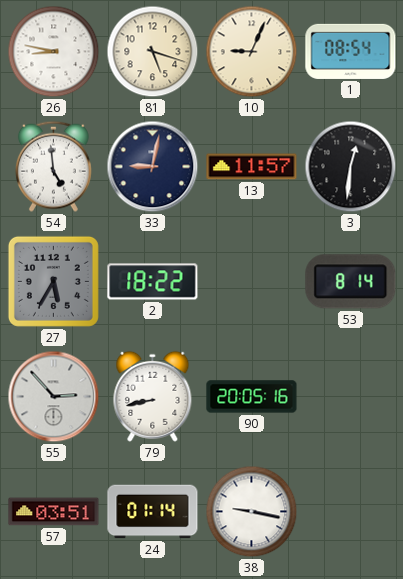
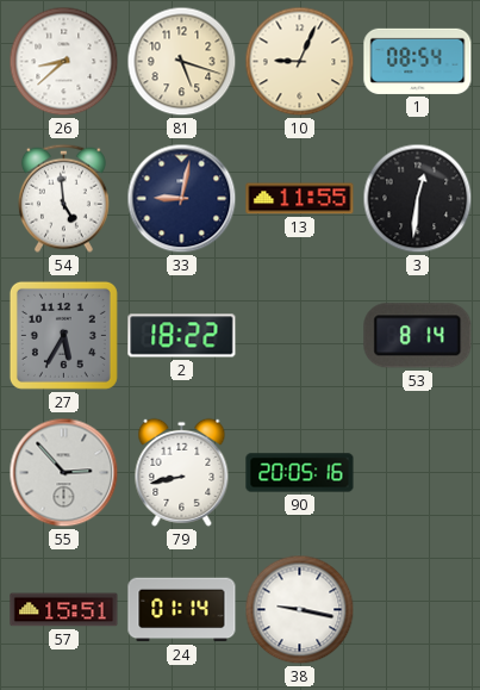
26: 8:47 -> 8:38 (64, 62)
13: 11:57 -> 11:55 (300, 199)
57: 03:51 -> 15:51 (64, 610)
